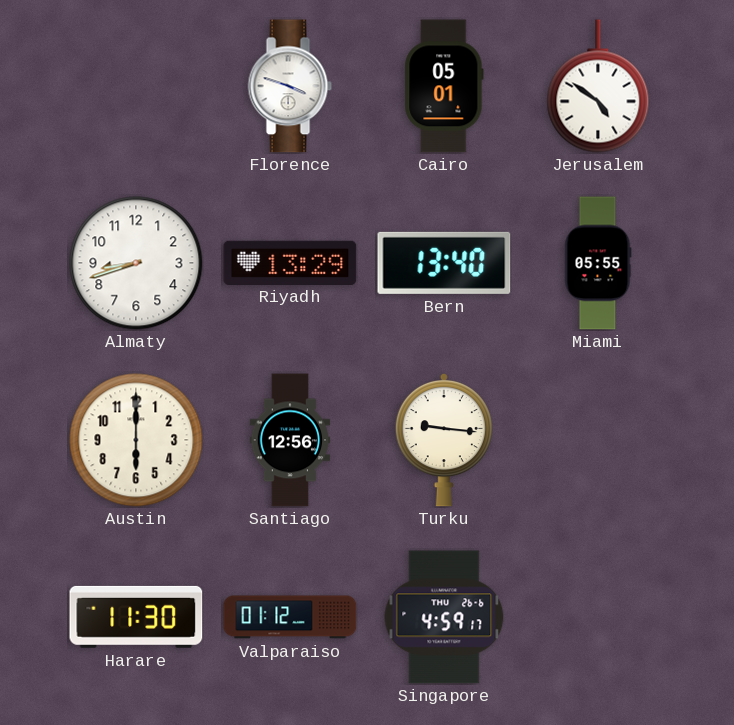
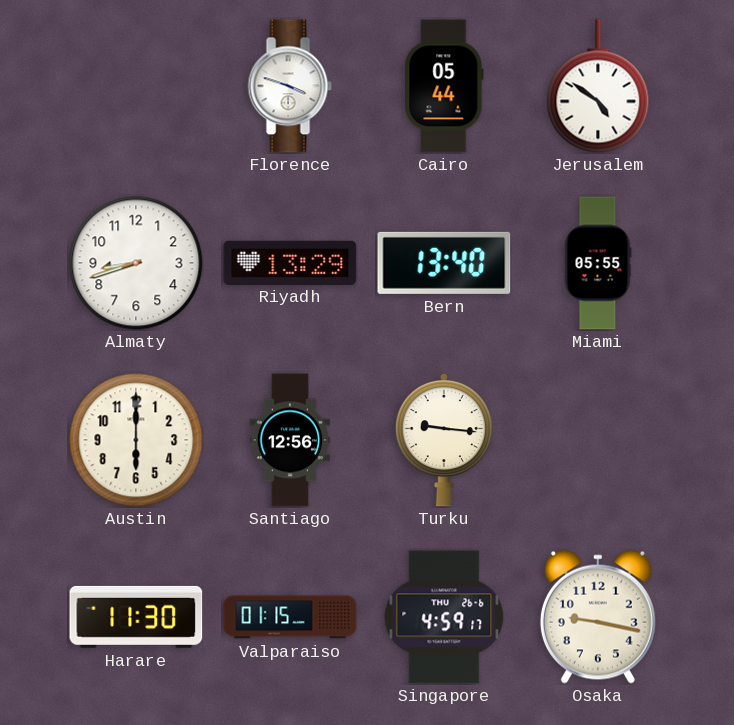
Cairo: 05:01 -> 05:44 (444, 86)
Valparaiso: 01:12 -> 01:15 (290, 617)
Osaka: none -> 9:17 (598, 617)
